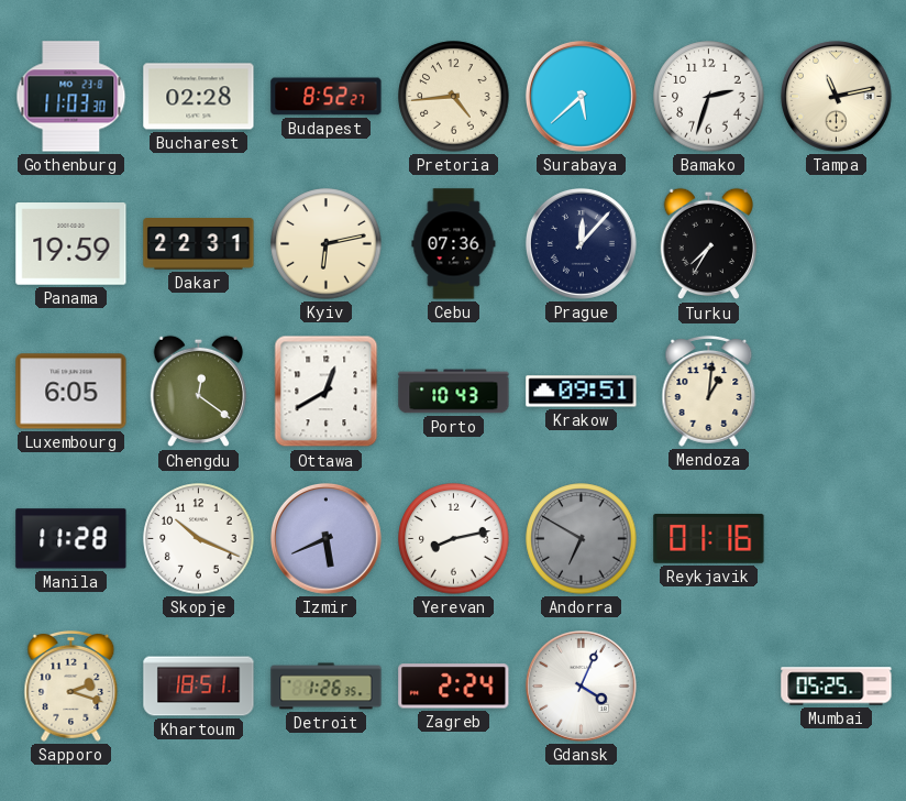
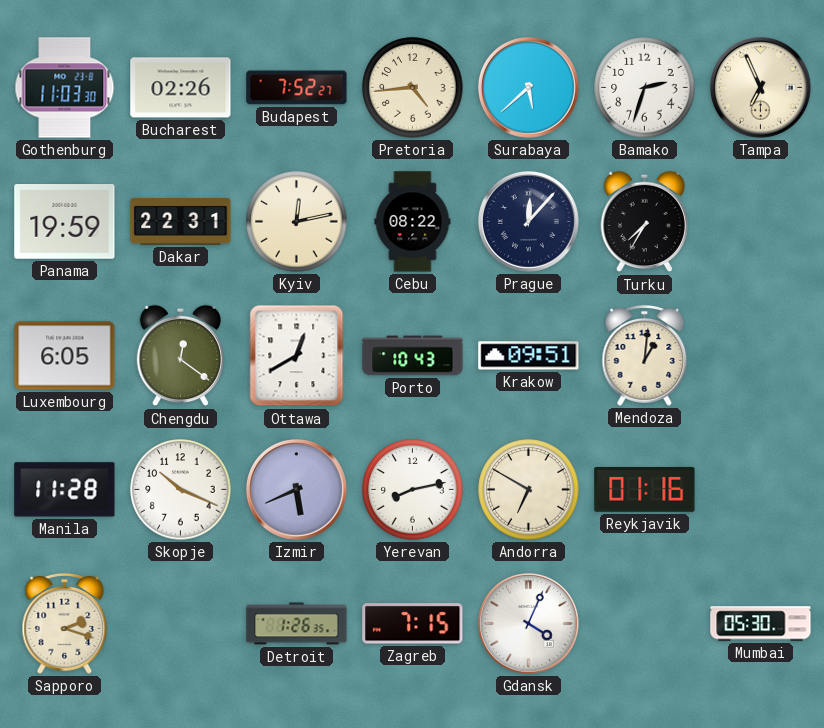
Bucharest: 02:28 -> 02:26 (181, 88)
Budapest: 8:52 -> 7:52 (297, 88)
Tampa: 11:13 -> 6:56 (761, 88)
Kyiv: 6:13 -> 12:13 (297, 222)
Cebu: 07:36 -> 08:22 (413, 222)
Andorra dial: grey -> cream (529, 490)
Khartoum: 18:51 -> none (199, 687)
Zagreb: 2:24 -> 7:15 (413, 624)
Mumbai: 05:25 -> 05:30 (761, 624)
